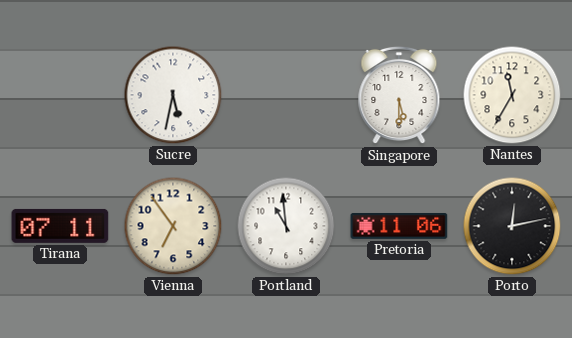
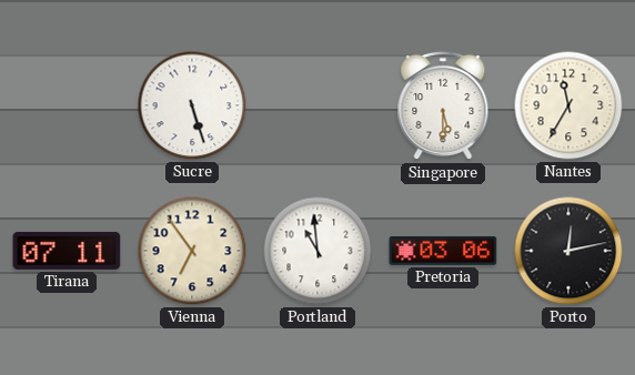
Sucre: 5:32 -> 5:27 (192, 105)
Pretoria: 11:06 -> 03:06 (443, 251)
